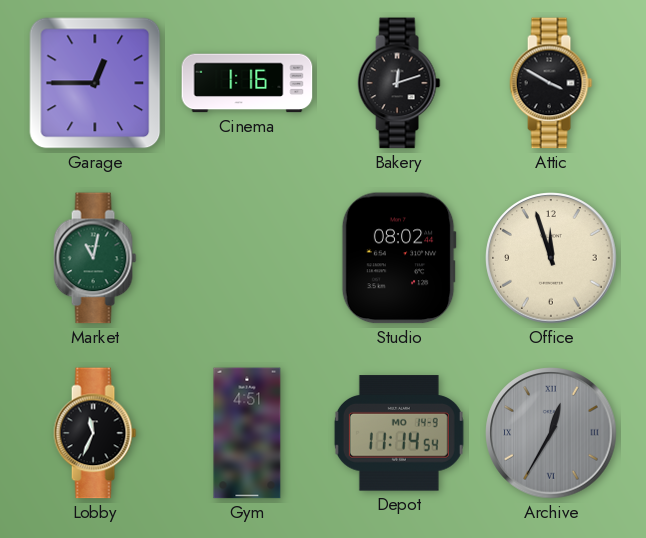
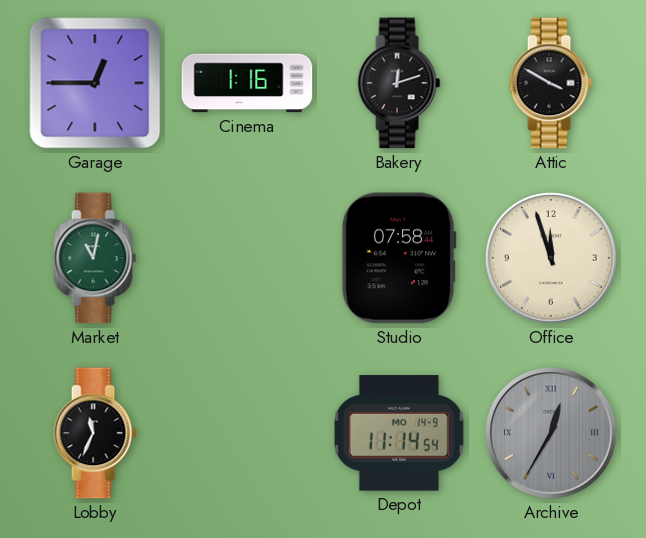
Studio: 08:02 -> 07:58 (399, 258)
Gym: 4:51 -> none (247, 433)
